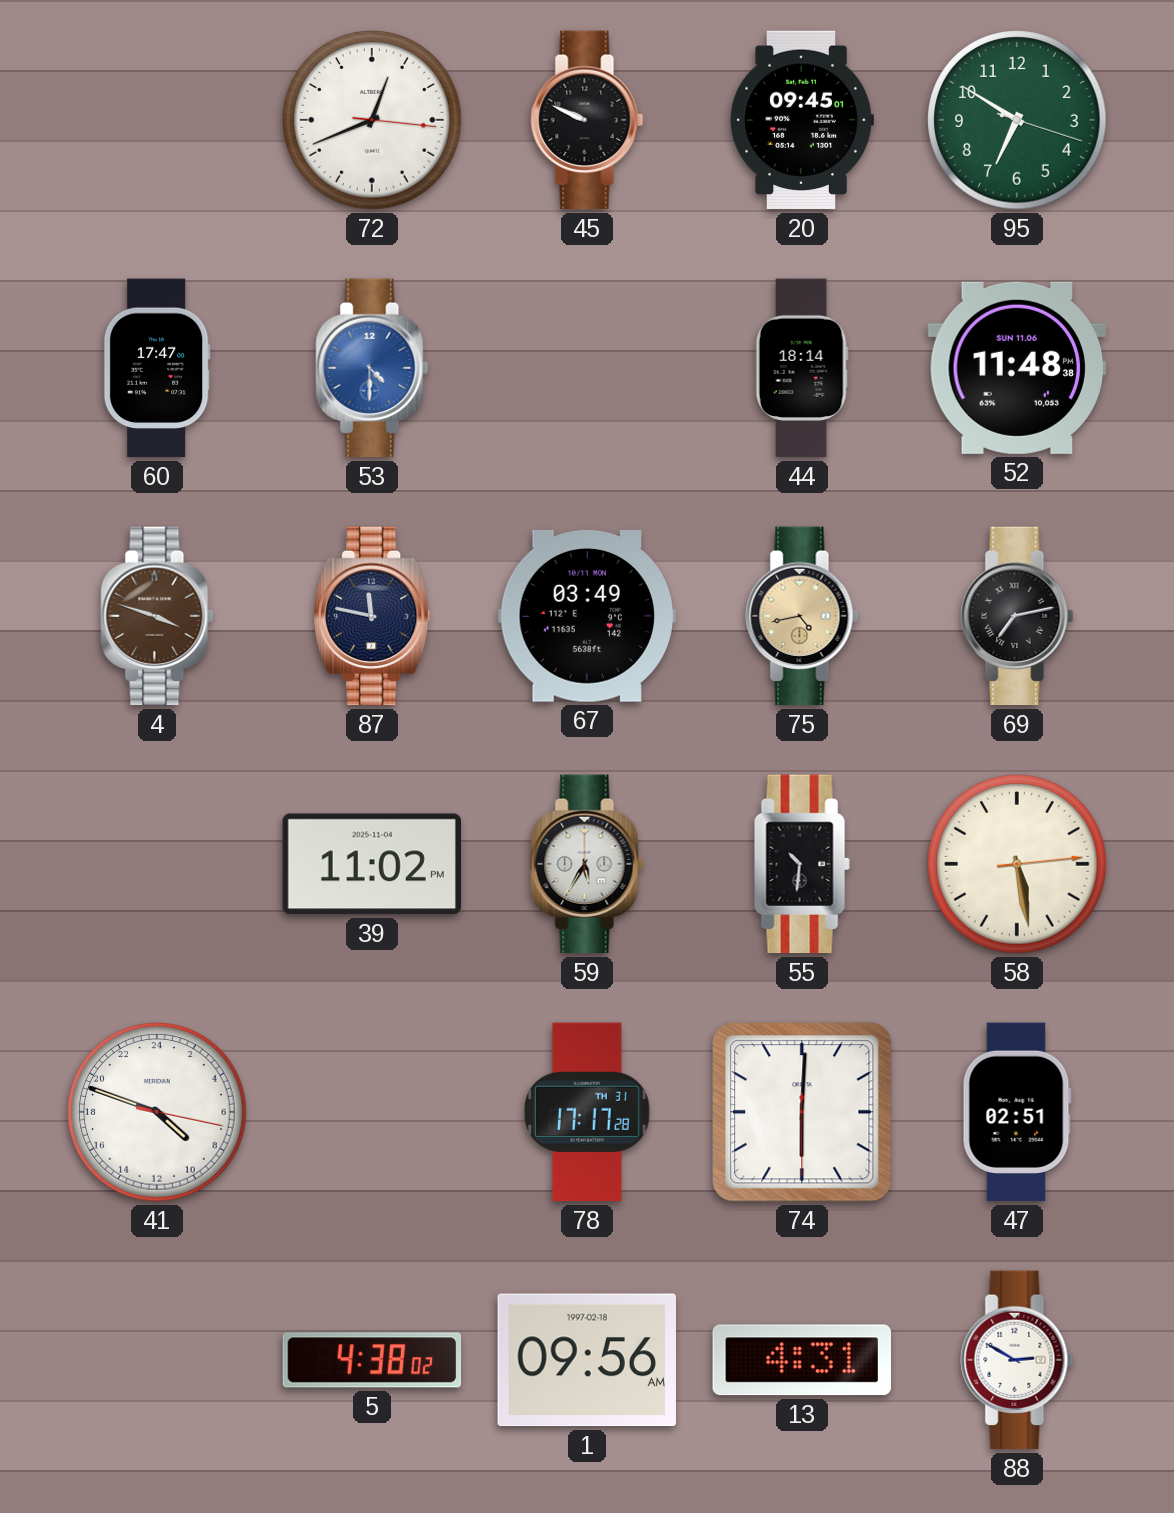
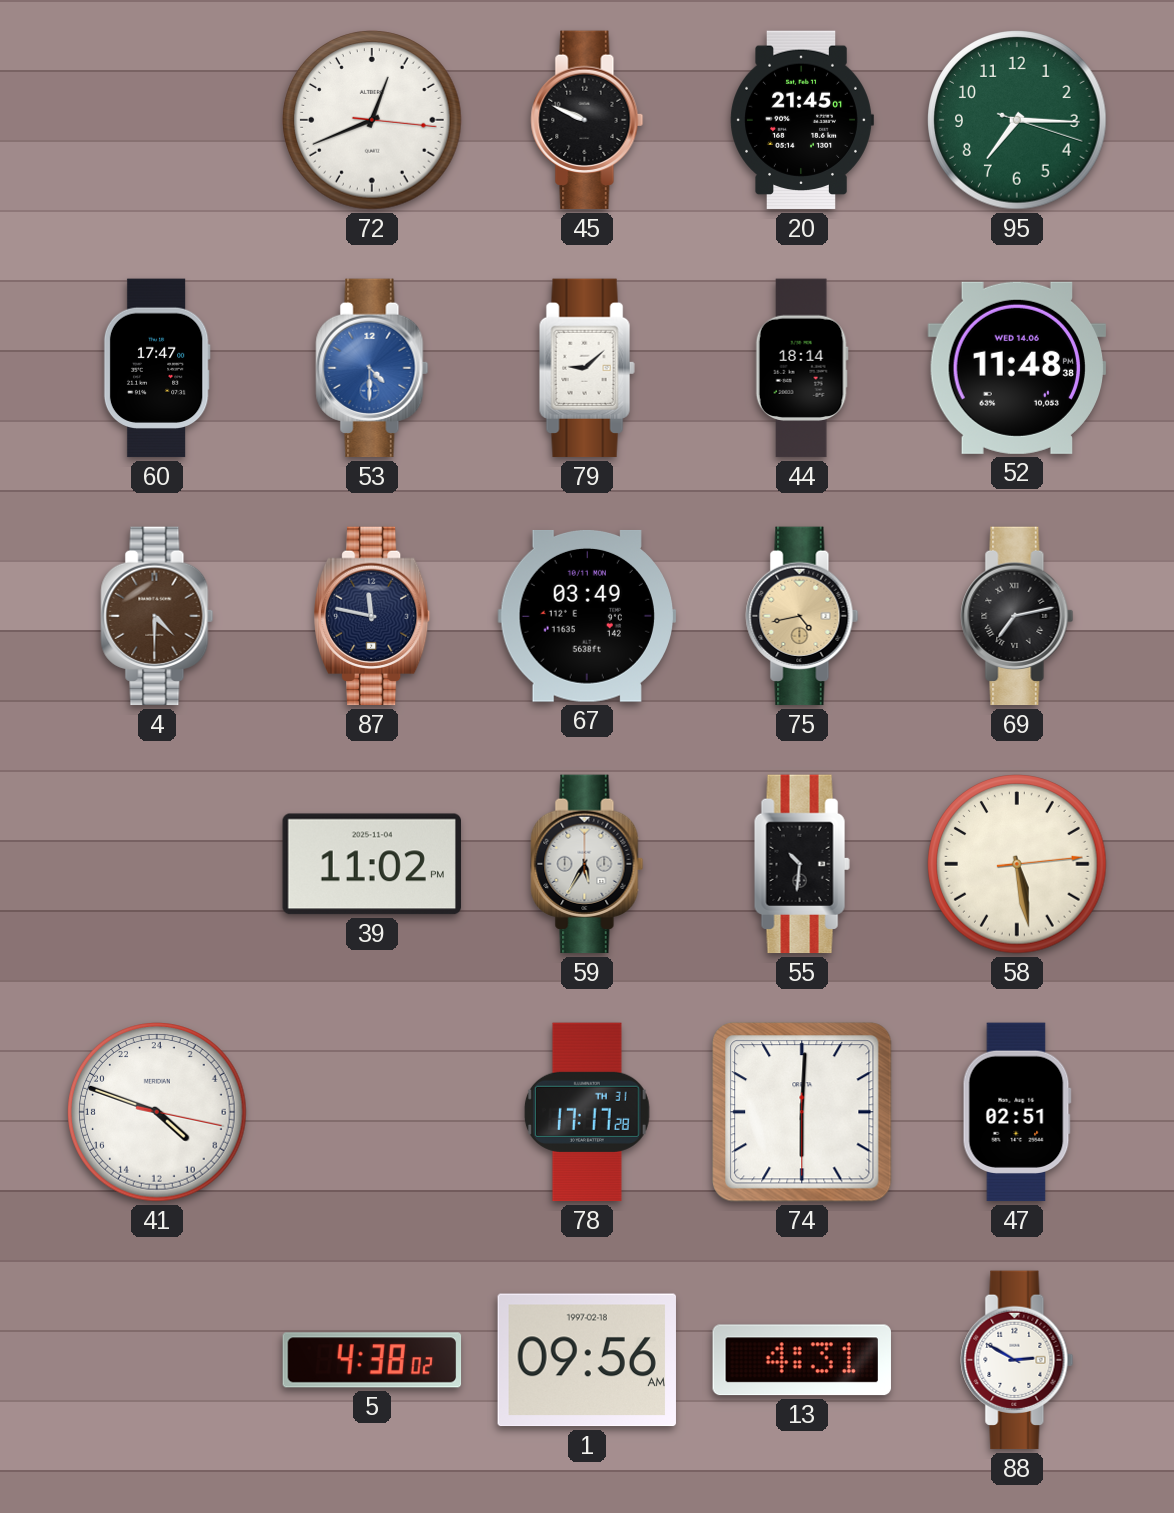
20: 09:45 -> 21:45 (802, 120)
95: 6:50 -> 7:15 (1017, 120)
79: none -> 9:08 (587, 368)
52 date: SUN 11.06 -> WED 14.06 (1016, 368)
4: 3:48 -> 4:30 (157, 616)
